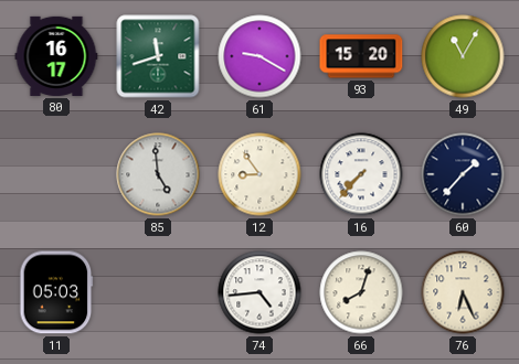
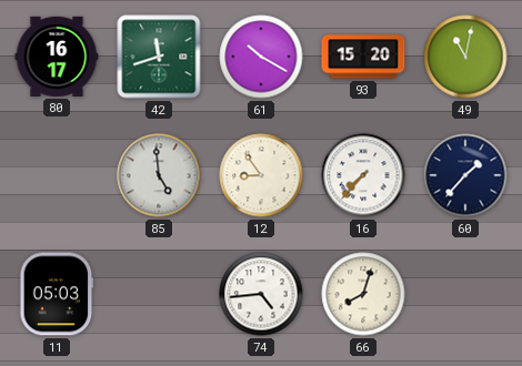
61: 9:20 -> 10:20 (261, 57)
49: 11:05 -> 11:02 (465, 57)
76: 6:26 -> none (463, 292)
